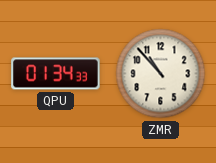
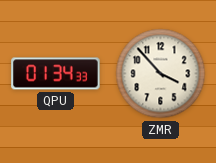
ZMR: 10:53 -> 3:53 (161, 74)
